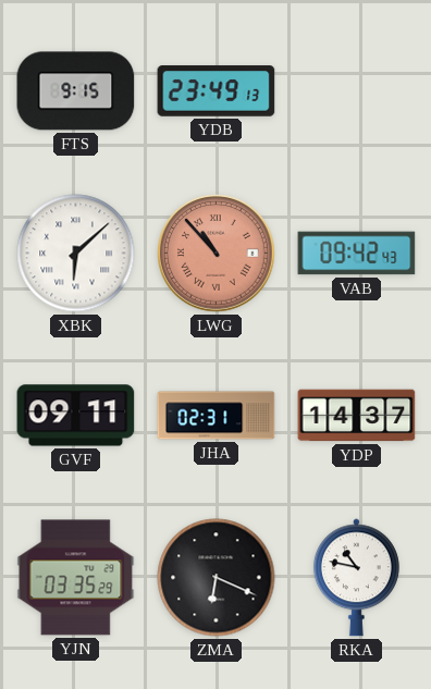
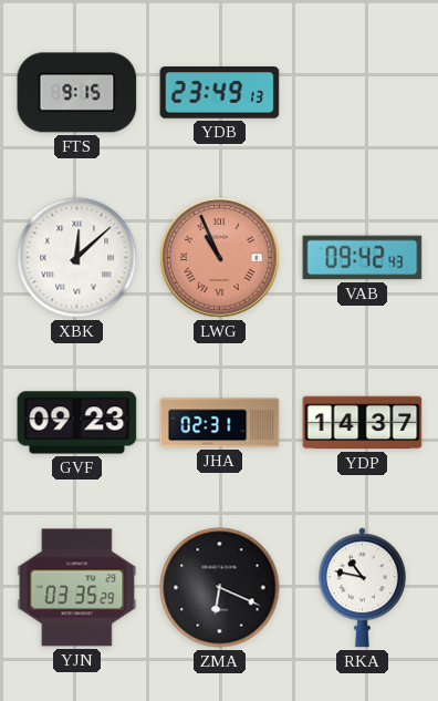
XBK: 6:08 -> 12:08 (77, 258)
LWG: 10:53 -> 10:56 (220, 258)
GVF: 09:11 -> 09:23 (77, 423)
